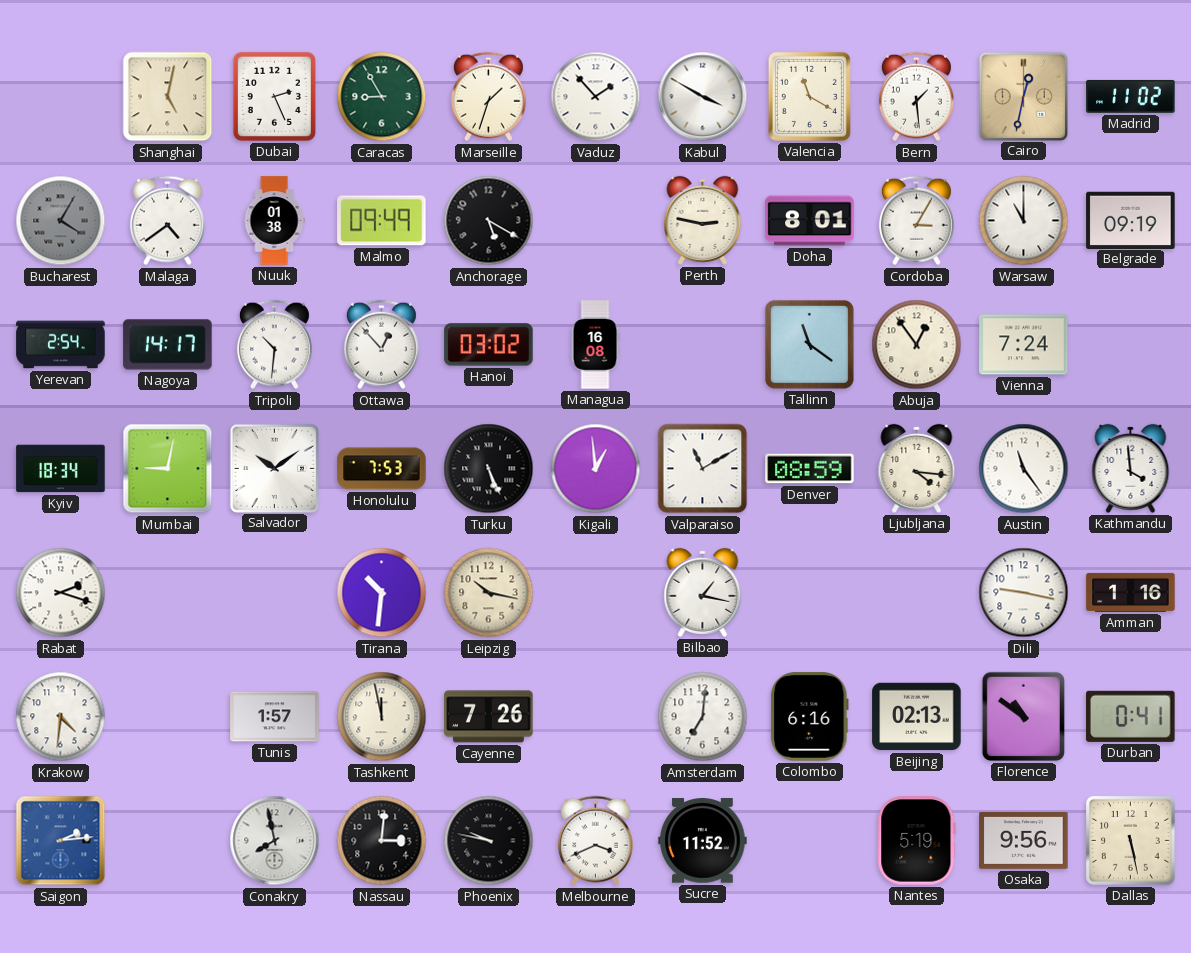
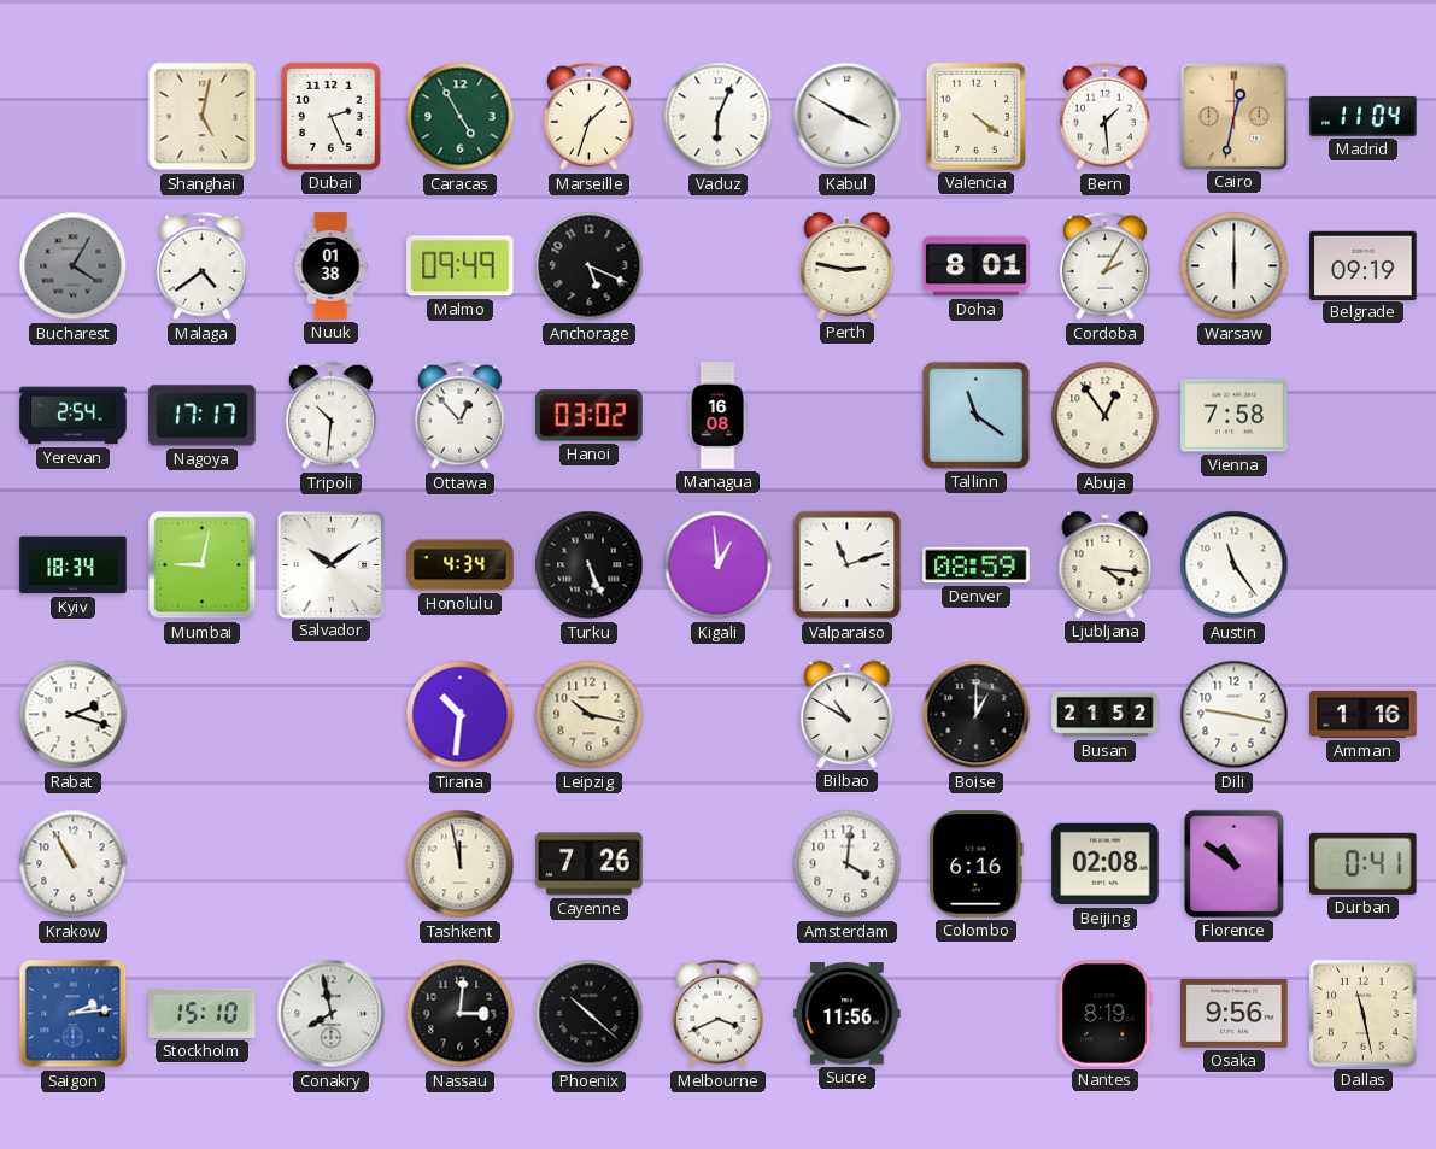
Caracas: 8:55 -> 4:55 (461, 117)
Vaduz: 1:53 -> 6:04 (719, 117)
Valencia: 11:20 -> 4:21 (975, 116)
Madrid: 11:02 -> 11:04 (1364, 116)
Anchorage: 5:20 -> 5:19 (590, 266)
Cordoba: 3:05 -> 2:05 (1104, 266)
Warsaw: 11:00 -> 6:00 (1235, 266)
Nagoya: 14:17 -> 17:17 (203, 416)
Vienna: 7:24 -> 7:58 (1235, 416)
Honolulu: 7:53 -> 4:34 (461, 565)
Valparaiso: 11:10 -> 11:12 (848, 565)
Kathmandu: 3:59 -> none (1131, 468)
Bilbao: 1:17 -> 10:50 (848, 714)
Boise: none -> 1:00 (977, 715)
Busan: none -> 21:52 (1106, 715)
Krakow: 4:31 -> 10:55 (74, 864)
Tunis: 1:57 -> none (275, 717)
Amsterdam: 7:01 -> 4:01 (848, 864)
Beijing: 02:13 -> 02:08 (1106, 864)
Stockholm: none -> 15:10 (203, 1013)
Phoenix: 9:47 -> 10:22 (590, 1014)
Sucre: 11:52 -> 11:56 (848, 1014)
Nantes: 5:19 -> 8:19 (1106, 1014)
Dallas: 5:28 -> 11:28 (1362, 1013)
